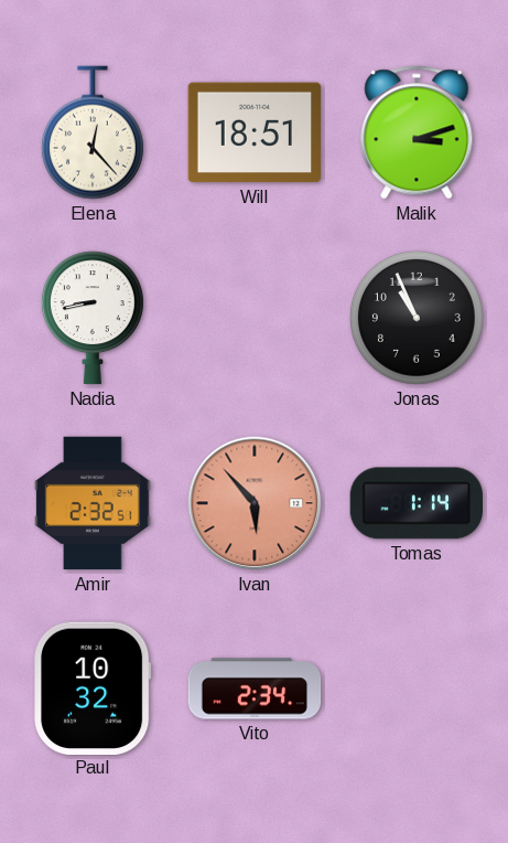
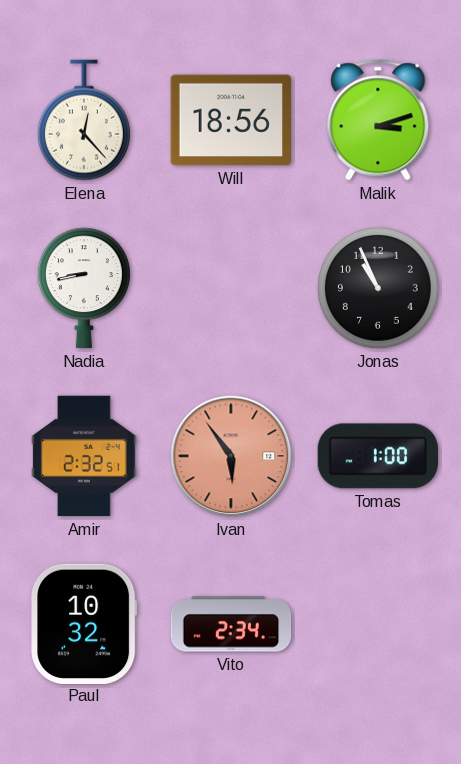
Will: 18:51 -> 18:56 (231, 120)
Ivan: 5:53 -> 5:54 (231, 456)
Tomas: 1:14 -> 1:00 (377, 456)
